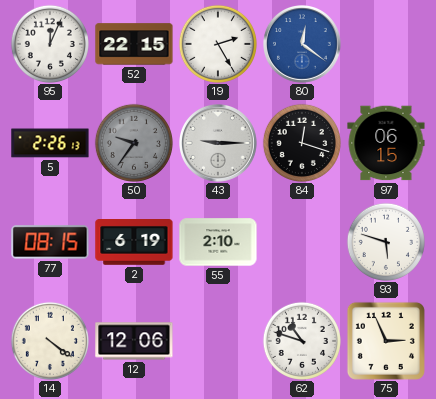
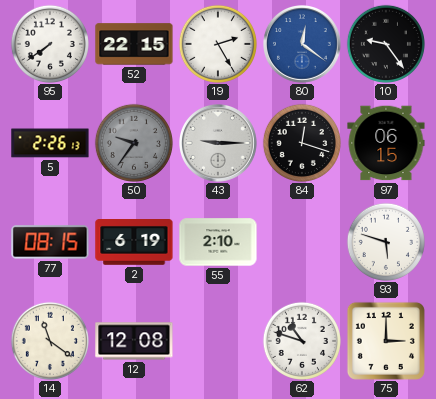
95: 12:04 -> 7:39 (50, 44)
10: none -> 9:24 (386, 44)
14: 4:21 -> 11:21 (50, 341)
12: 12:06 -> 12:08 (134, 341)
75: 2:56 -> 3:00 (386, 341)
